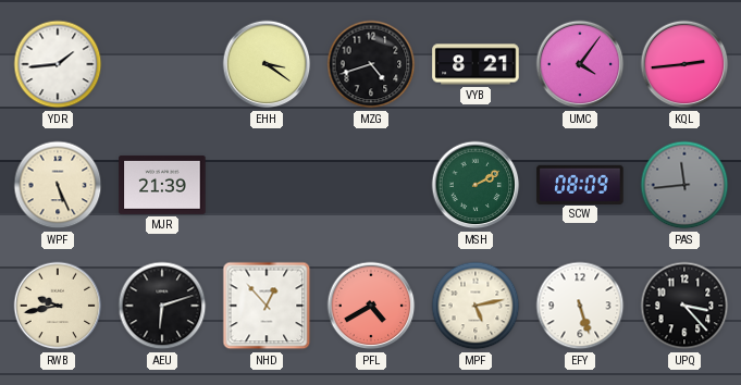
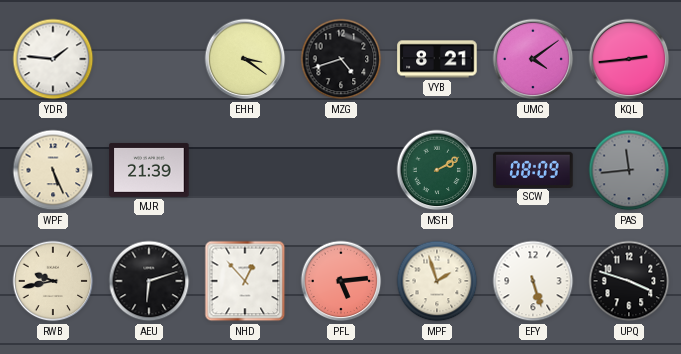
YDR: 1:44 -> 1:46 (53, 59)
UMC: 4:06 -> 4:09 (533, 59)
PFL: 4:40 -> 5:14 (341, 281)
MPF: 5:13 -> 1:57 (437, 281)
UPQ: 3:23 -> 3:48 (629, 281)
